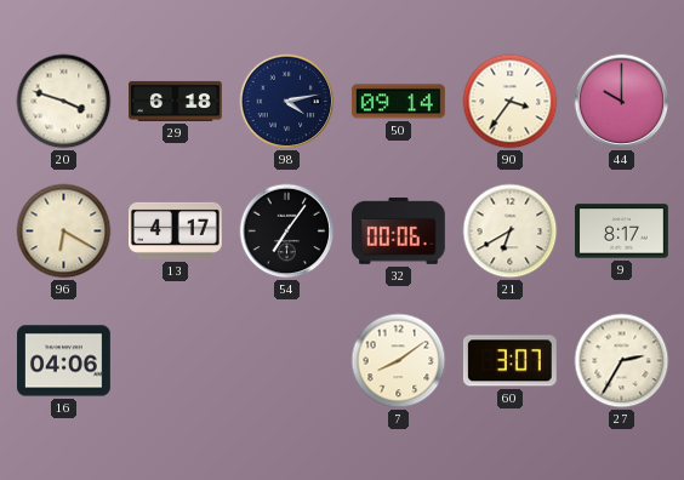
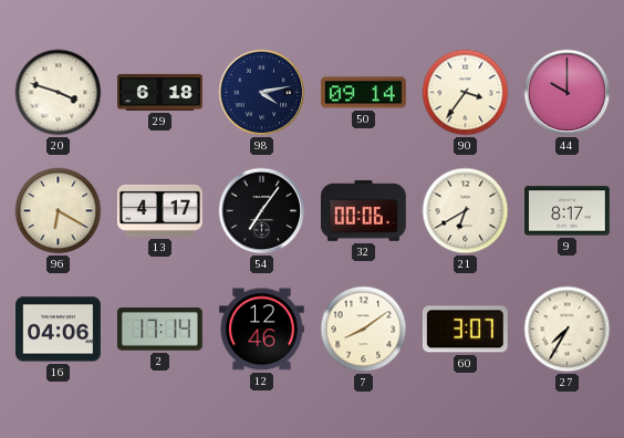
2: none -> 17:14 (159, 330)
12: none -> 12:46 (261, 330)
27: 2:35 -> 7:35 (568, 330)
